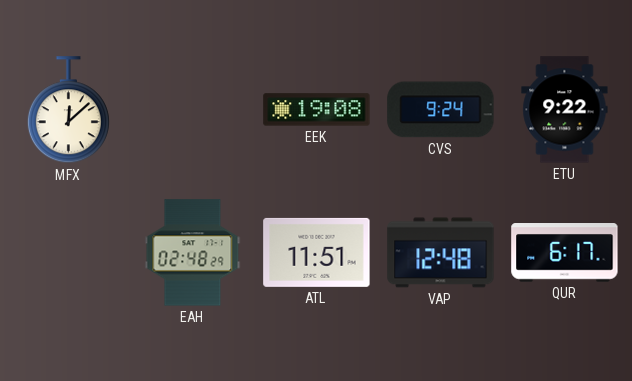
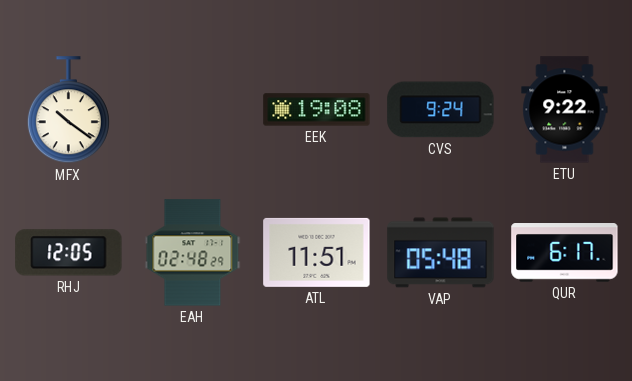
MFX: 12:08 -> 10:21 (68, 110)
RHJ: none -> 12:05 (69, 253)
VAP: 12:48 -> 05:48 (441, 253)
